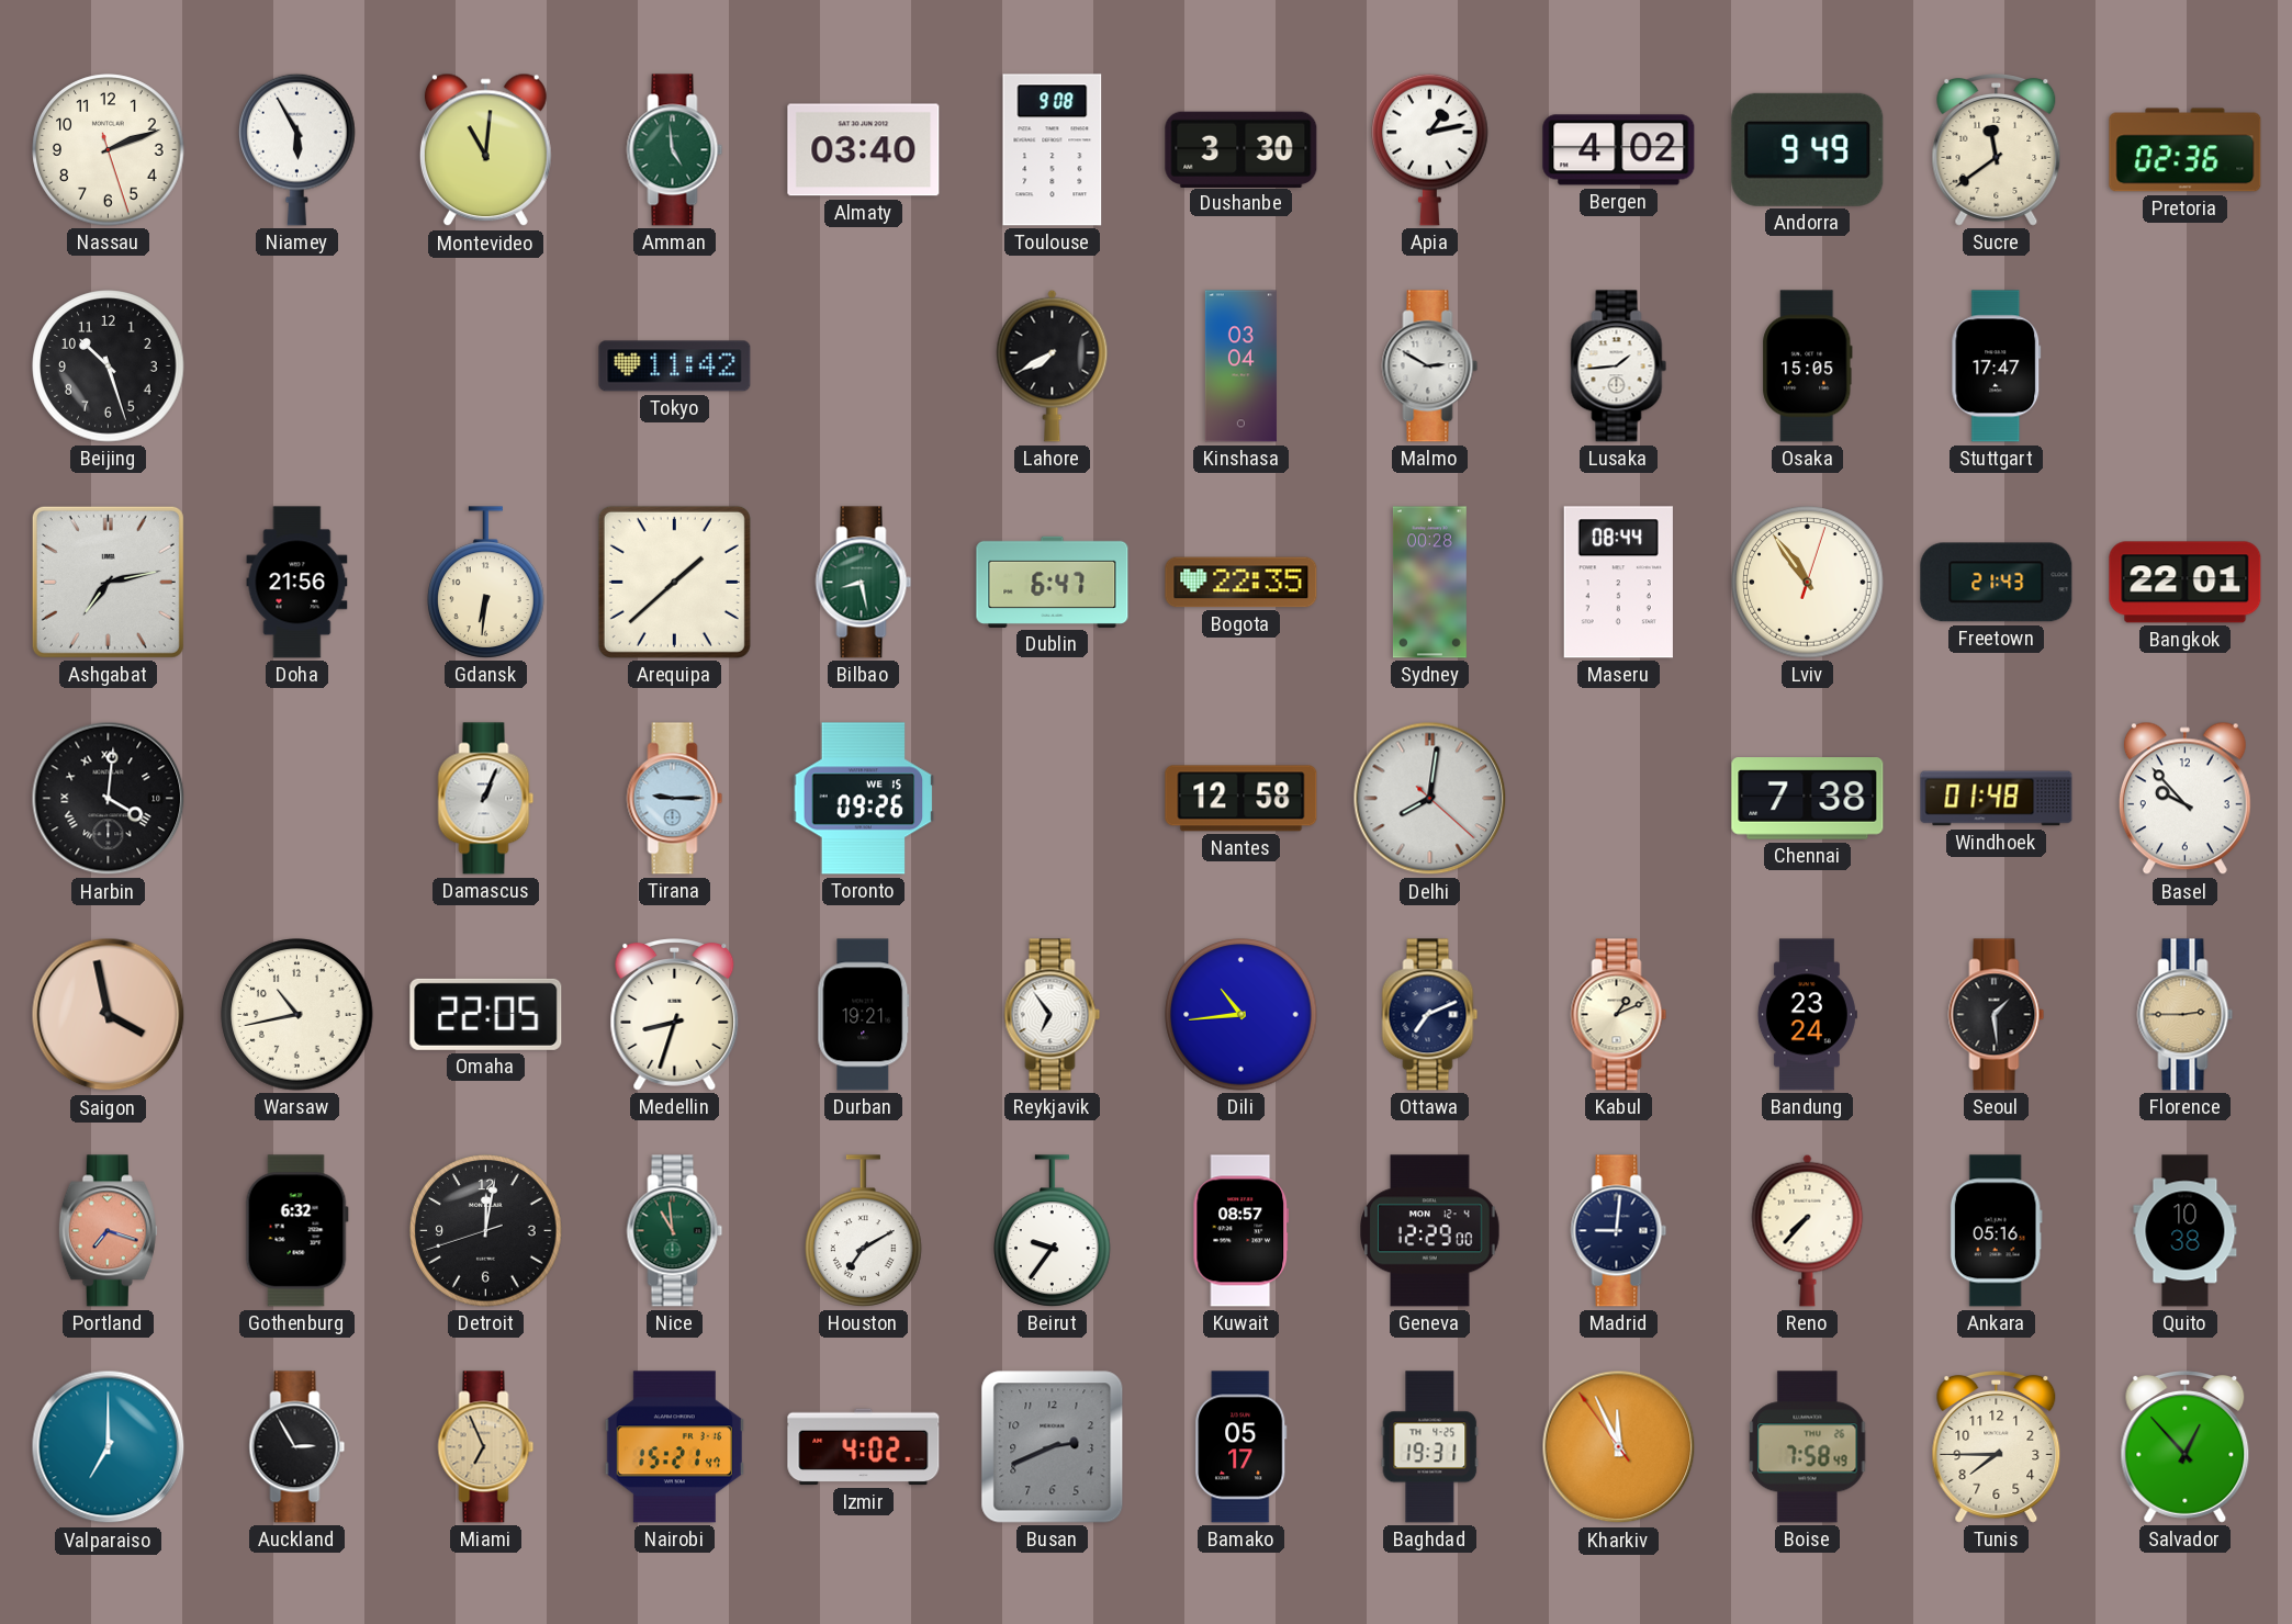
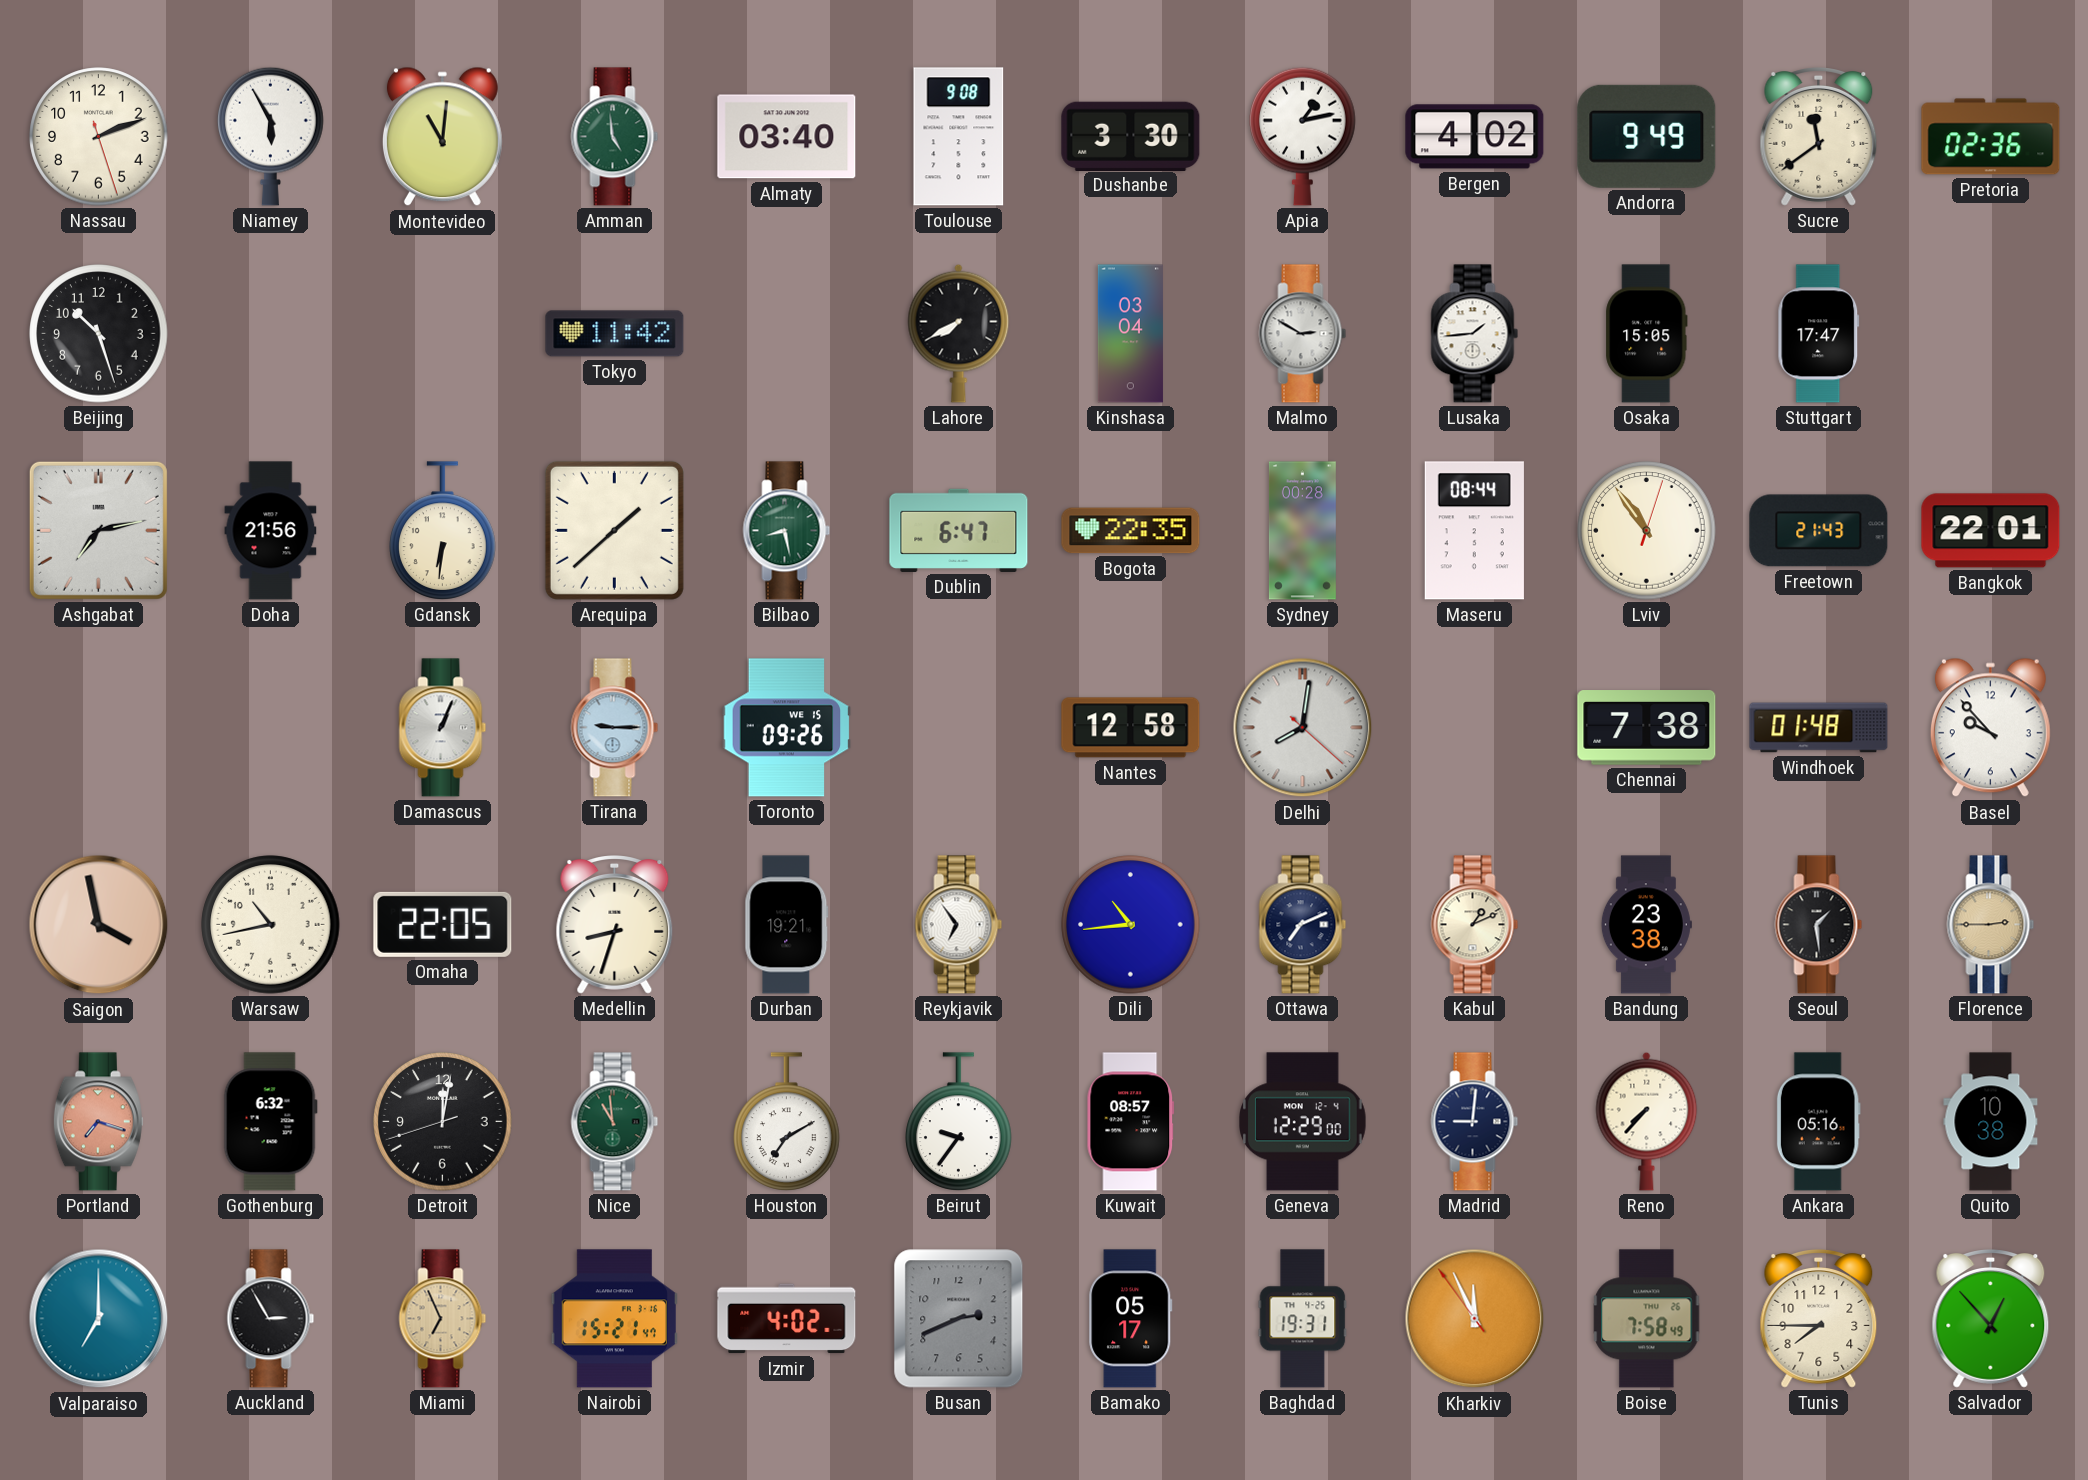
Harbin: 4:01 -> none (109, 799)
Bandung: 23:24 -> 23:38 (1646, 925)
